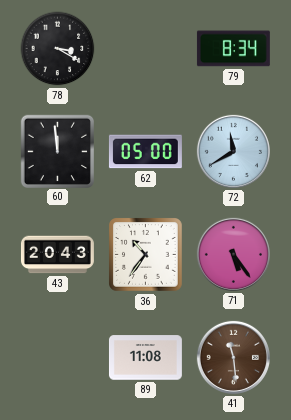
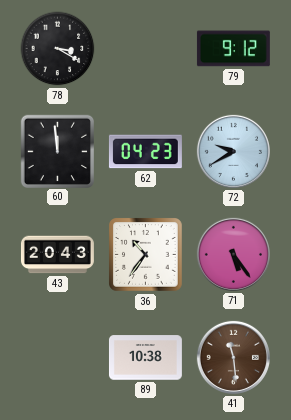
79: 8:34 -> 9:12 (233, 49)
62: 05:00 -> 04:23 (145, 152)
72: 11:40 -> 9:40 (233, 151)
89: 11:08 -> 10:38 (145, 358)
